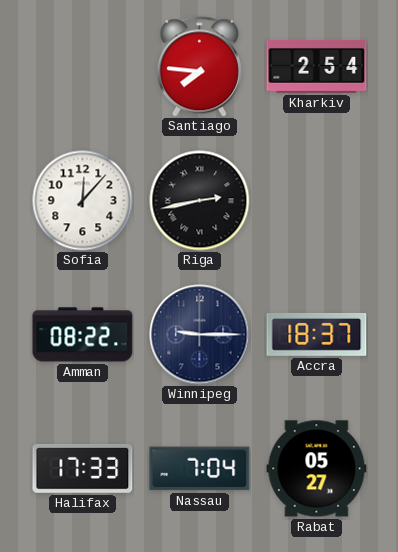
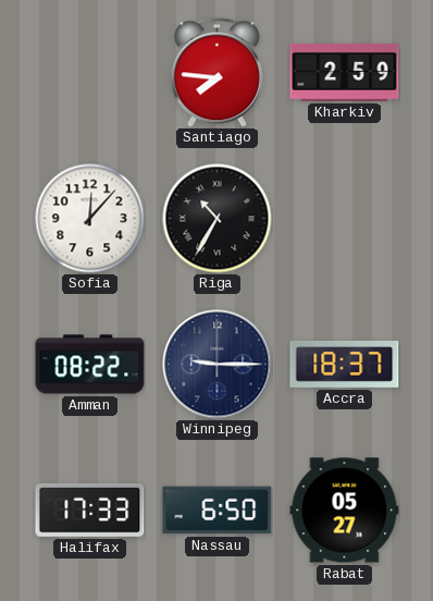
Kharkiv: 2:54 -> 2:59 (345, 73)
Riga: 2:43 -> 10:35 (218, 219)
Nassau: 7:04 -> 6:50 (218, 511)
